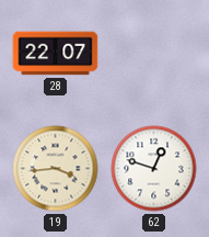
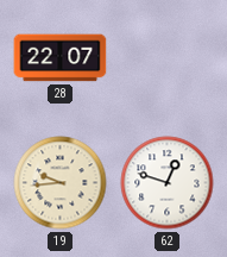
19: 3:44 -> 9:44 (61, 183)
